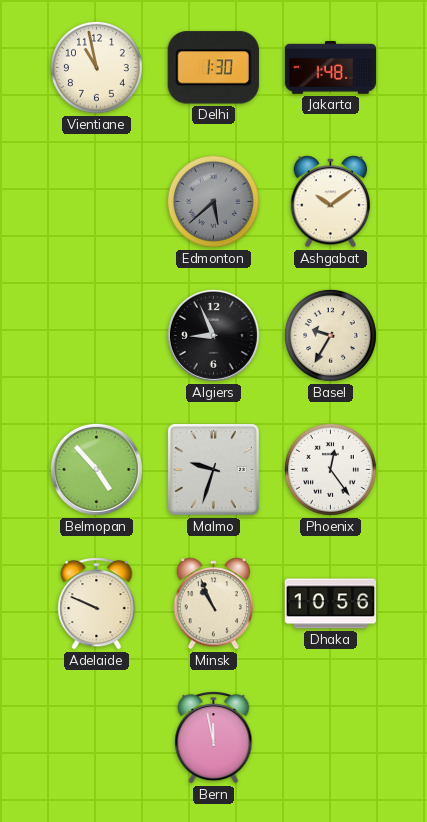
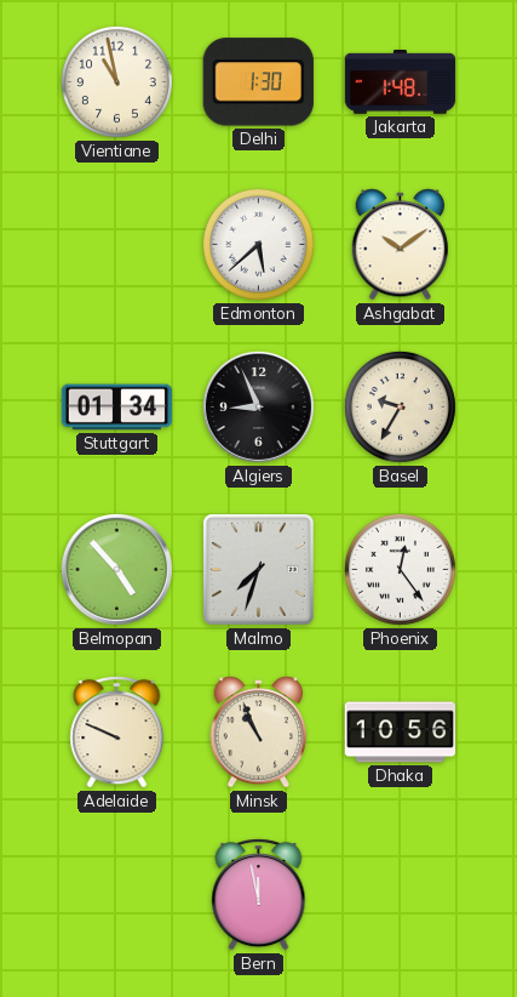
Edmonton dial: grey -> white (258, 244)
Stuttgart: none -> 01:34 (117, 408)
Malmo: 9:33 -> 7:33 (258, 569)
